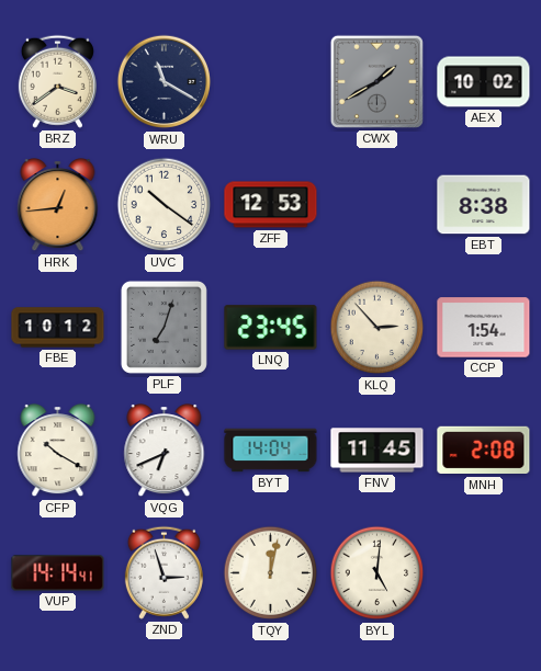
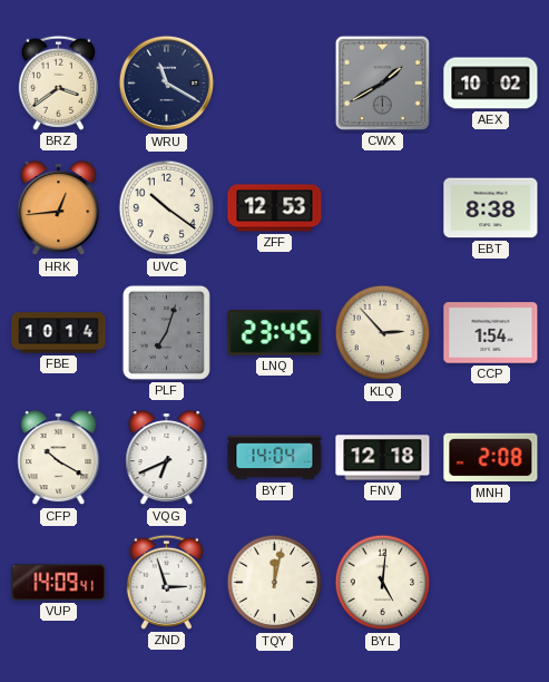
FBE: 10:12 -> 10:14 (59, 333)
FNV: 11:45 -> 12:18 (383, 458)
VUP: 14:14 -> 14:09 (59, 583)
